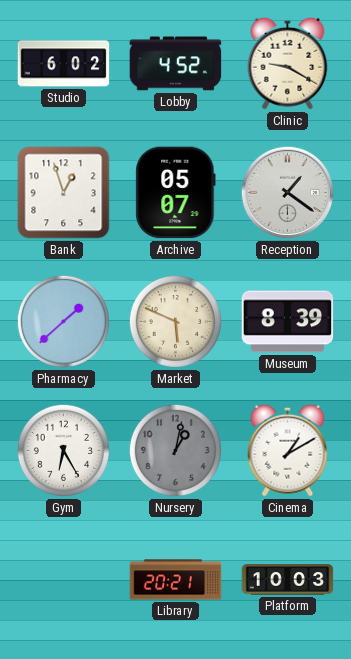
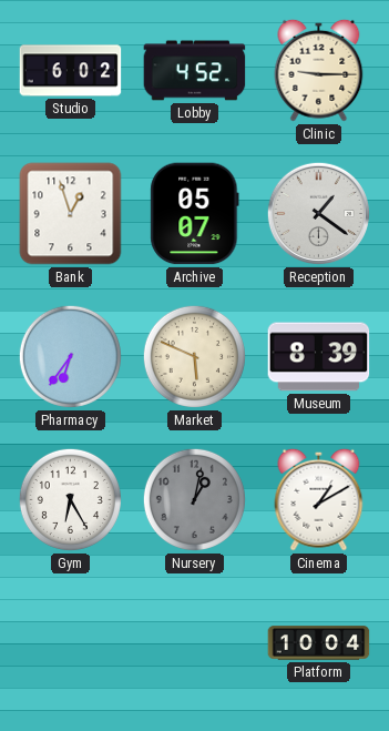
Clinic: 9:20 -> 9:15 (319, 70)
Pharmacy: 1:38 -> 6:36 (70, 356)
Library: 20:21 -> none (176, 580)
Platform: 10:03 -> 10:04 (319, 643)
